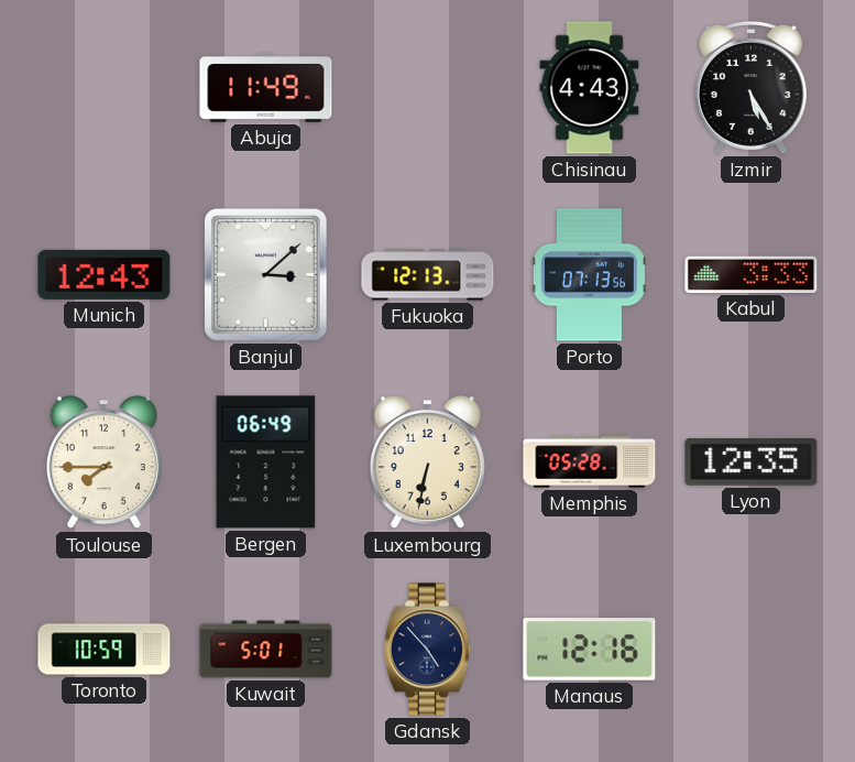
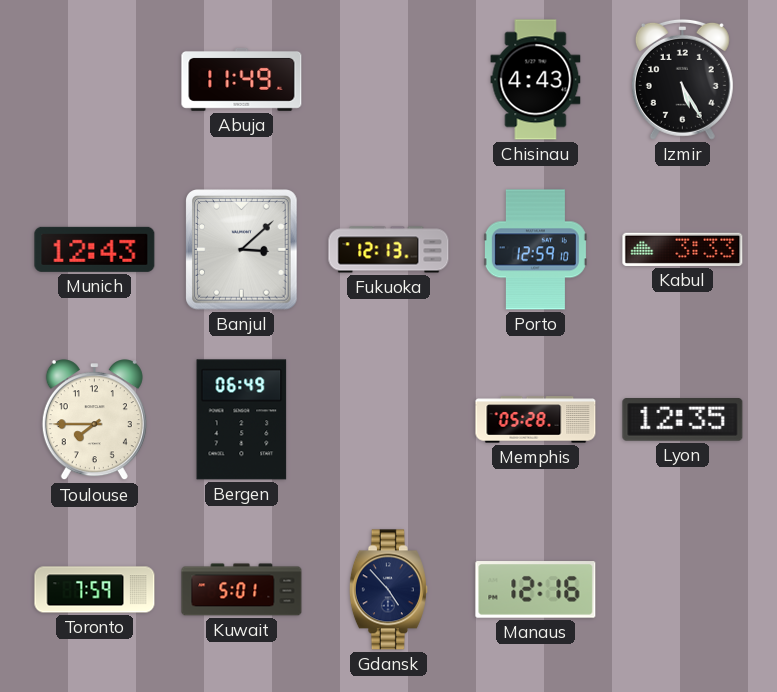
Porto: 07:13 -> 12:59 (535, 250)
Luxembourg: 6:32 -> none (427, 462)
Toronto: 10:59 -> 7:59 (95, 590)
